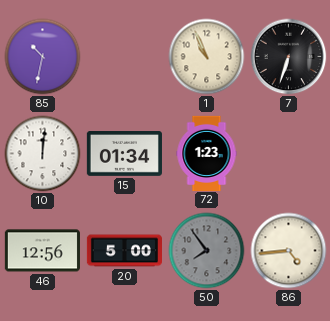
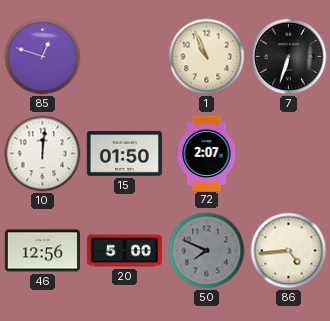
85: 10:32 -> 12:48 (43, 57)
15: 01:34 -> 01:50 (124, 154)
72: 1:23 -> 2:07 (207, 153)
50: 7:54 -> 7:49 (207, 251)
